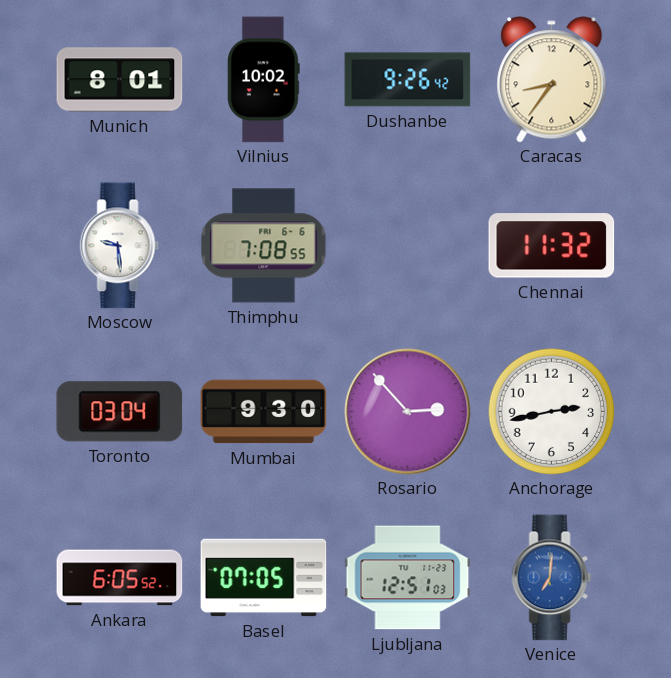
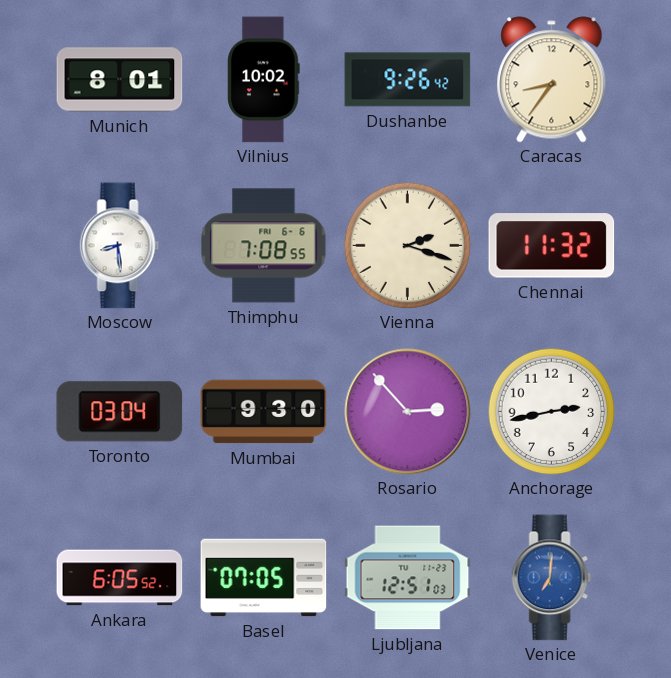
Moscow: 9:29 -> 8:29 (120, 246)
Vienna: none -> 2:18 (407, 245)
